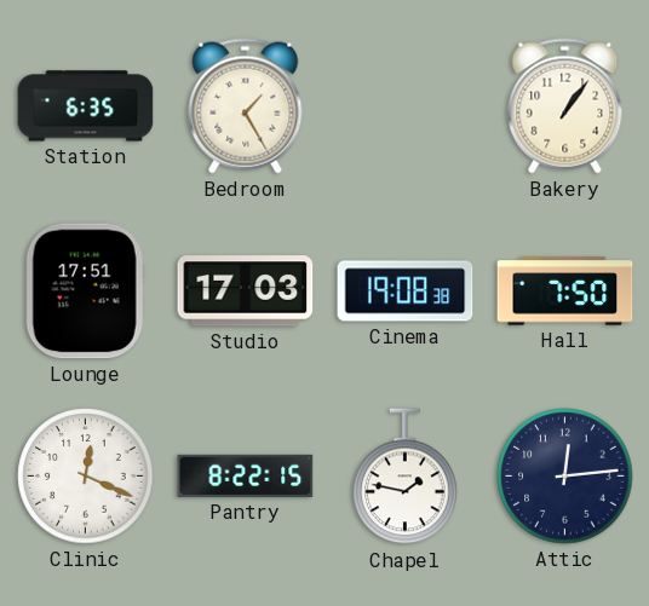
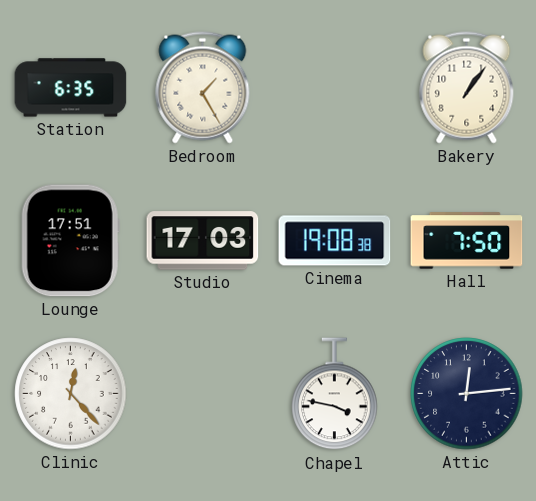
Clinic: 12:19 -> 12:23 (71, 394)
Pantry: 8:22 -> none (246, 475)
Chapel: 1:47 -> 3:47 (335, 394)
